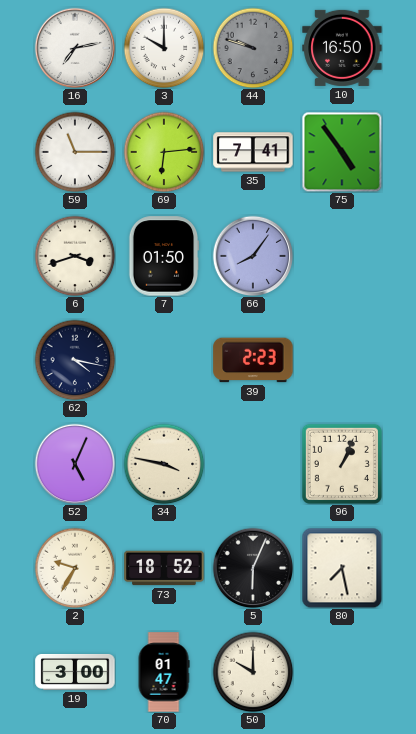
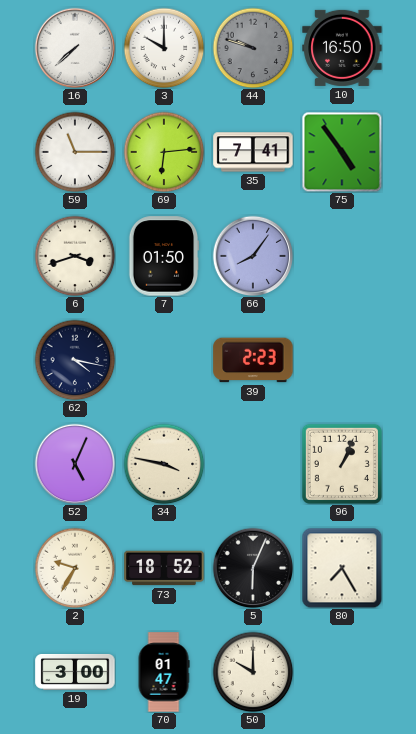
16: 7:13 -> 7:38 (75, 48)
80: 7:28 -> 7:25 (342, 568)
